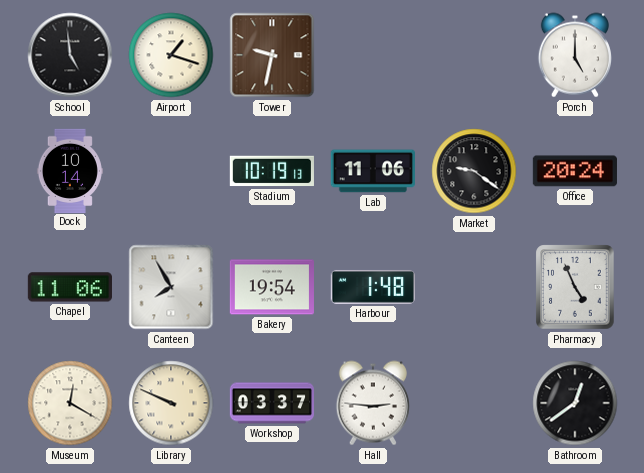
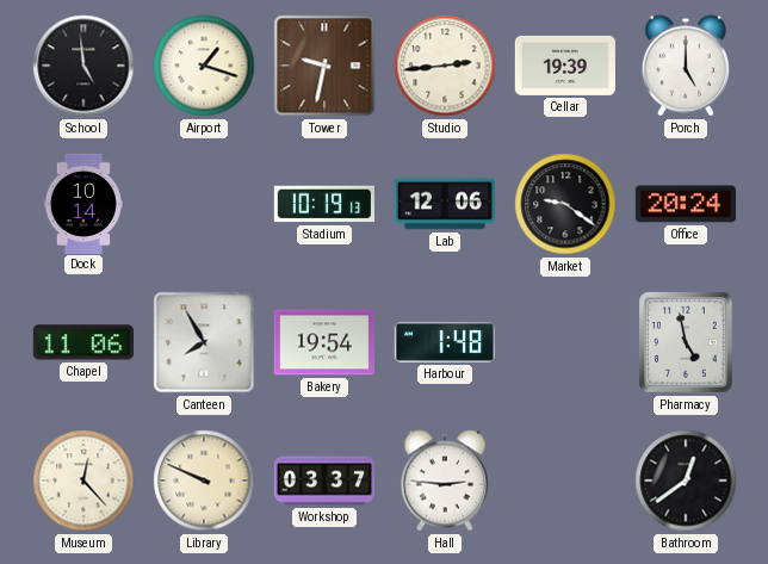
Studio: none -> 2:44 (445, 66)
Cellar: none -> 19:39 (564, 66)
Lab: 11:06 -> 12:06 (444, 204)
Pharmacy: 4:56 -> 4:58 (686, 342)
Museum: 12:20 -> 12:23 (83, 481)
